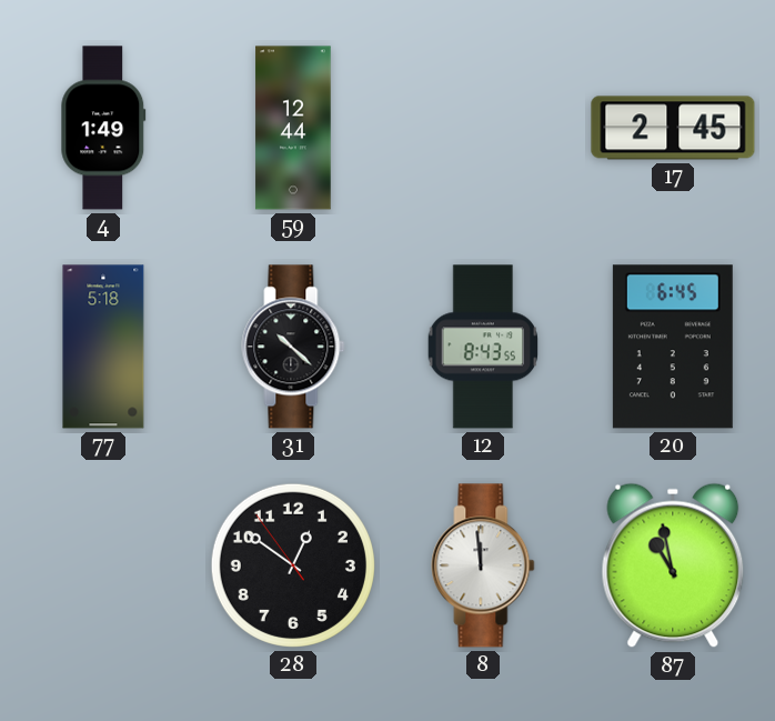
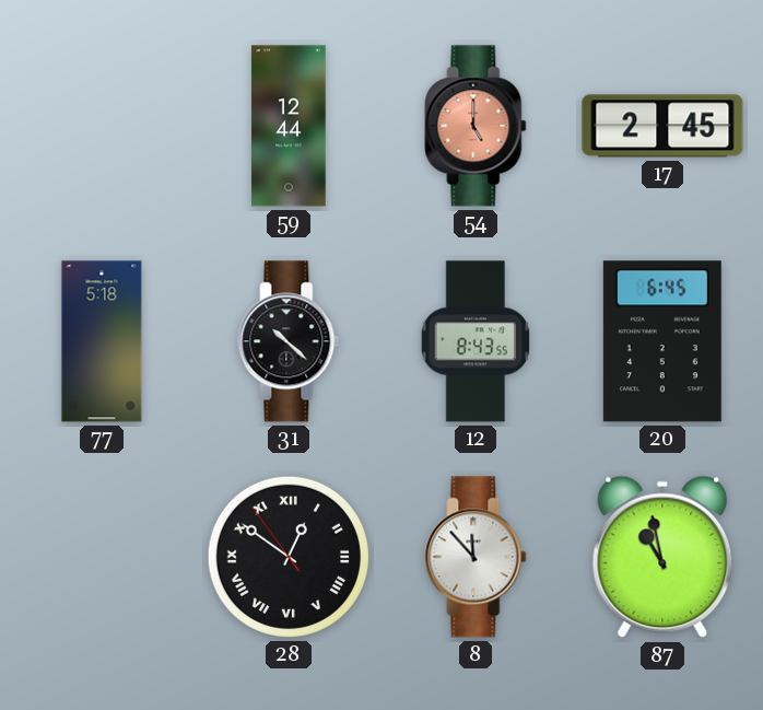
4: 1:49 -> none (103, 128)
54: none -> 5:00 (476, 126)
28 numerals: Arabic -> Roman (289, 557)
8: 11:59 -> 11:53 (476, 557)
